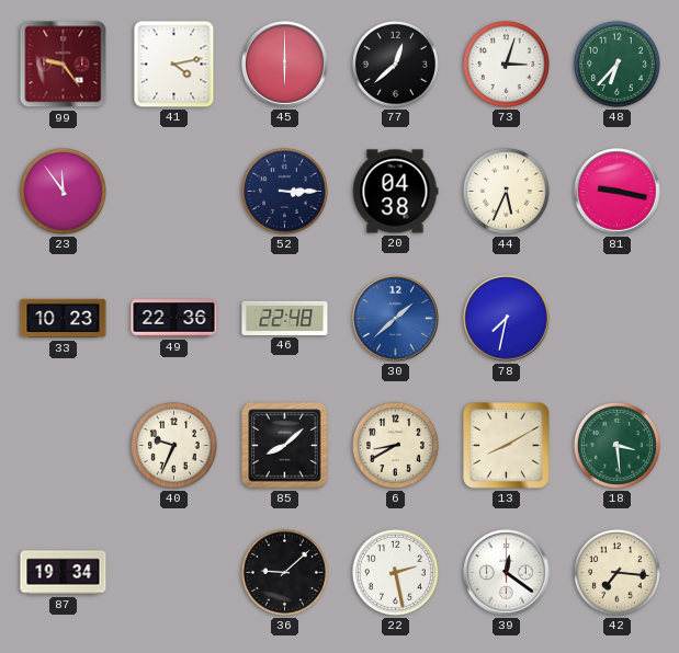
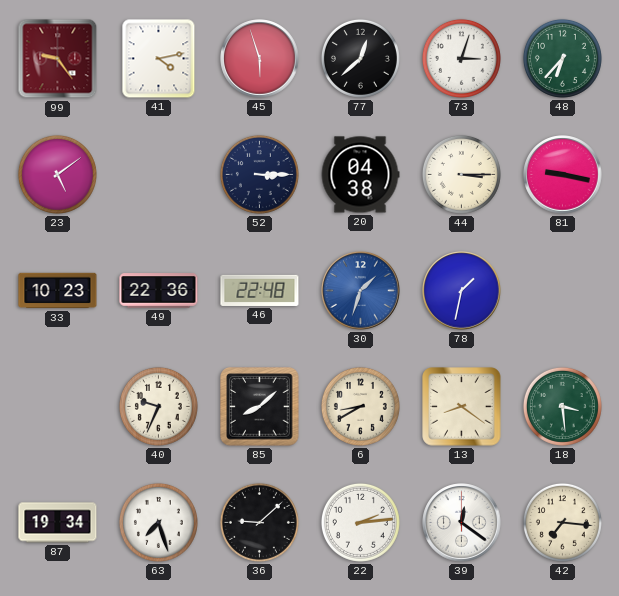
45: 6:00 -> 5:57 (260, 59)
23: 11:54 -> 5:09 (57, 174)
44: 5:34 -> 3:15 (461, 174)
30: 1:38 -> 1:33 (361, 291)
78: 7:32 -> 1:32 (462, 291)
13: 8:10 -> 8:21 (462, 407)
63: none -> 7:27 (158, 522)
22: 2:28 -> 2:14 (360, 522)
